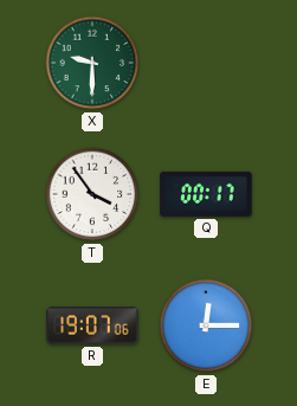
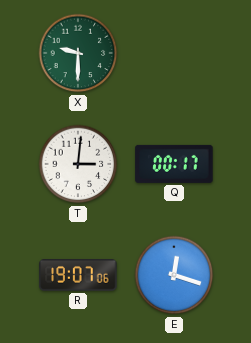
T: 3:54 -> 3:01 (78, 164)
E: 12:15 -> 12:18 (174, 275)
